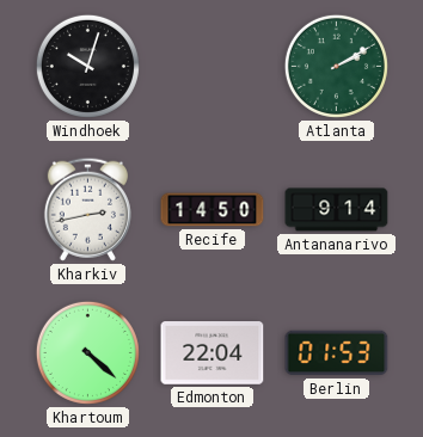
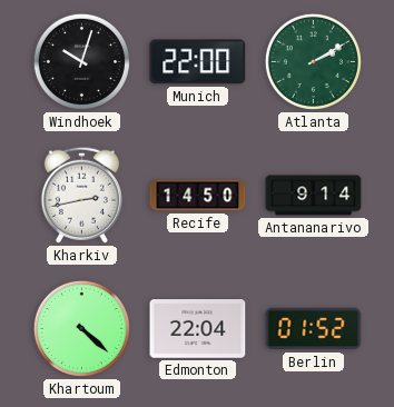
Munich: none -> 22:00 (198, 62)
Berlin: 01:53 -> 01:52 (314, 329)
